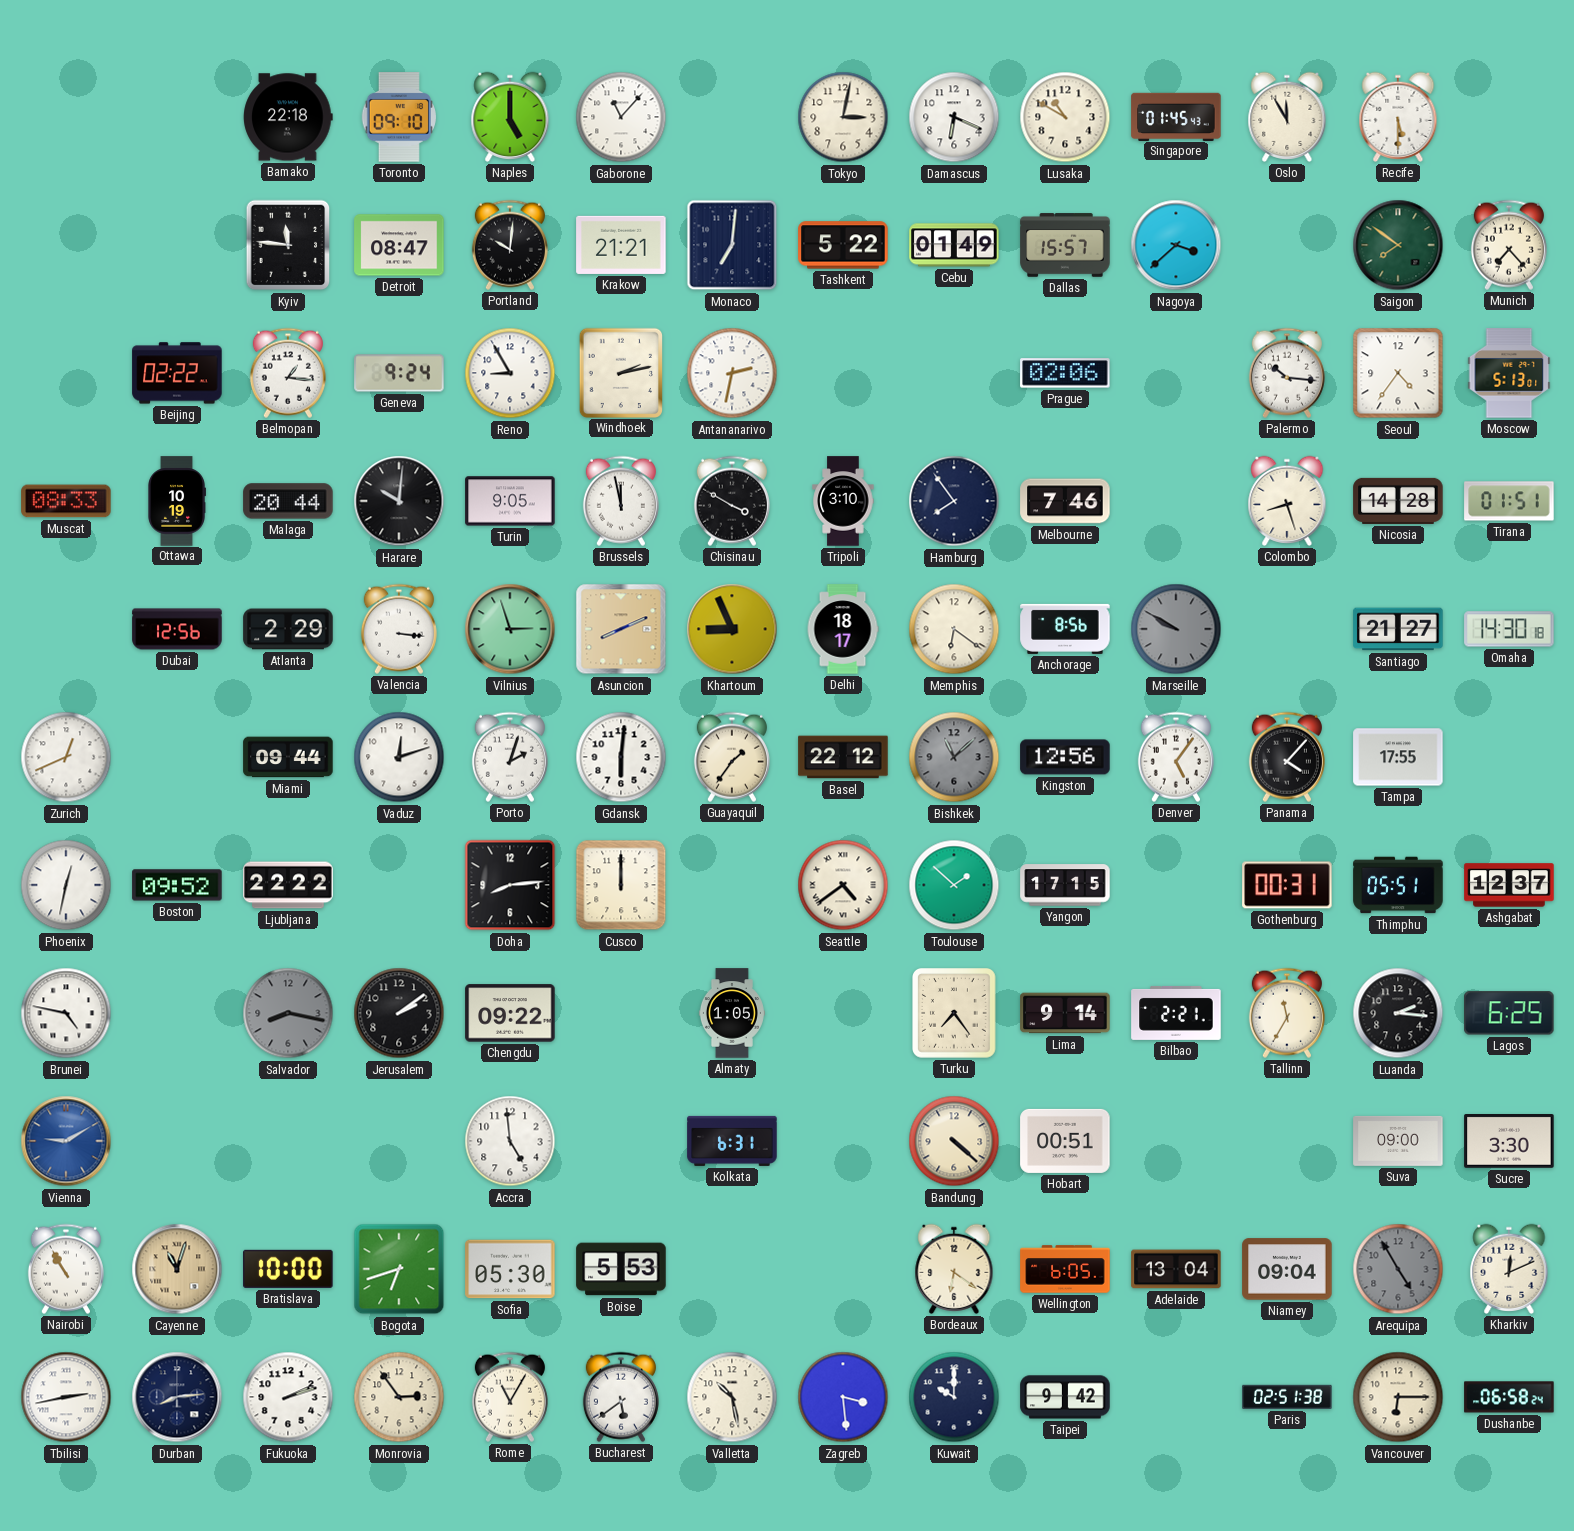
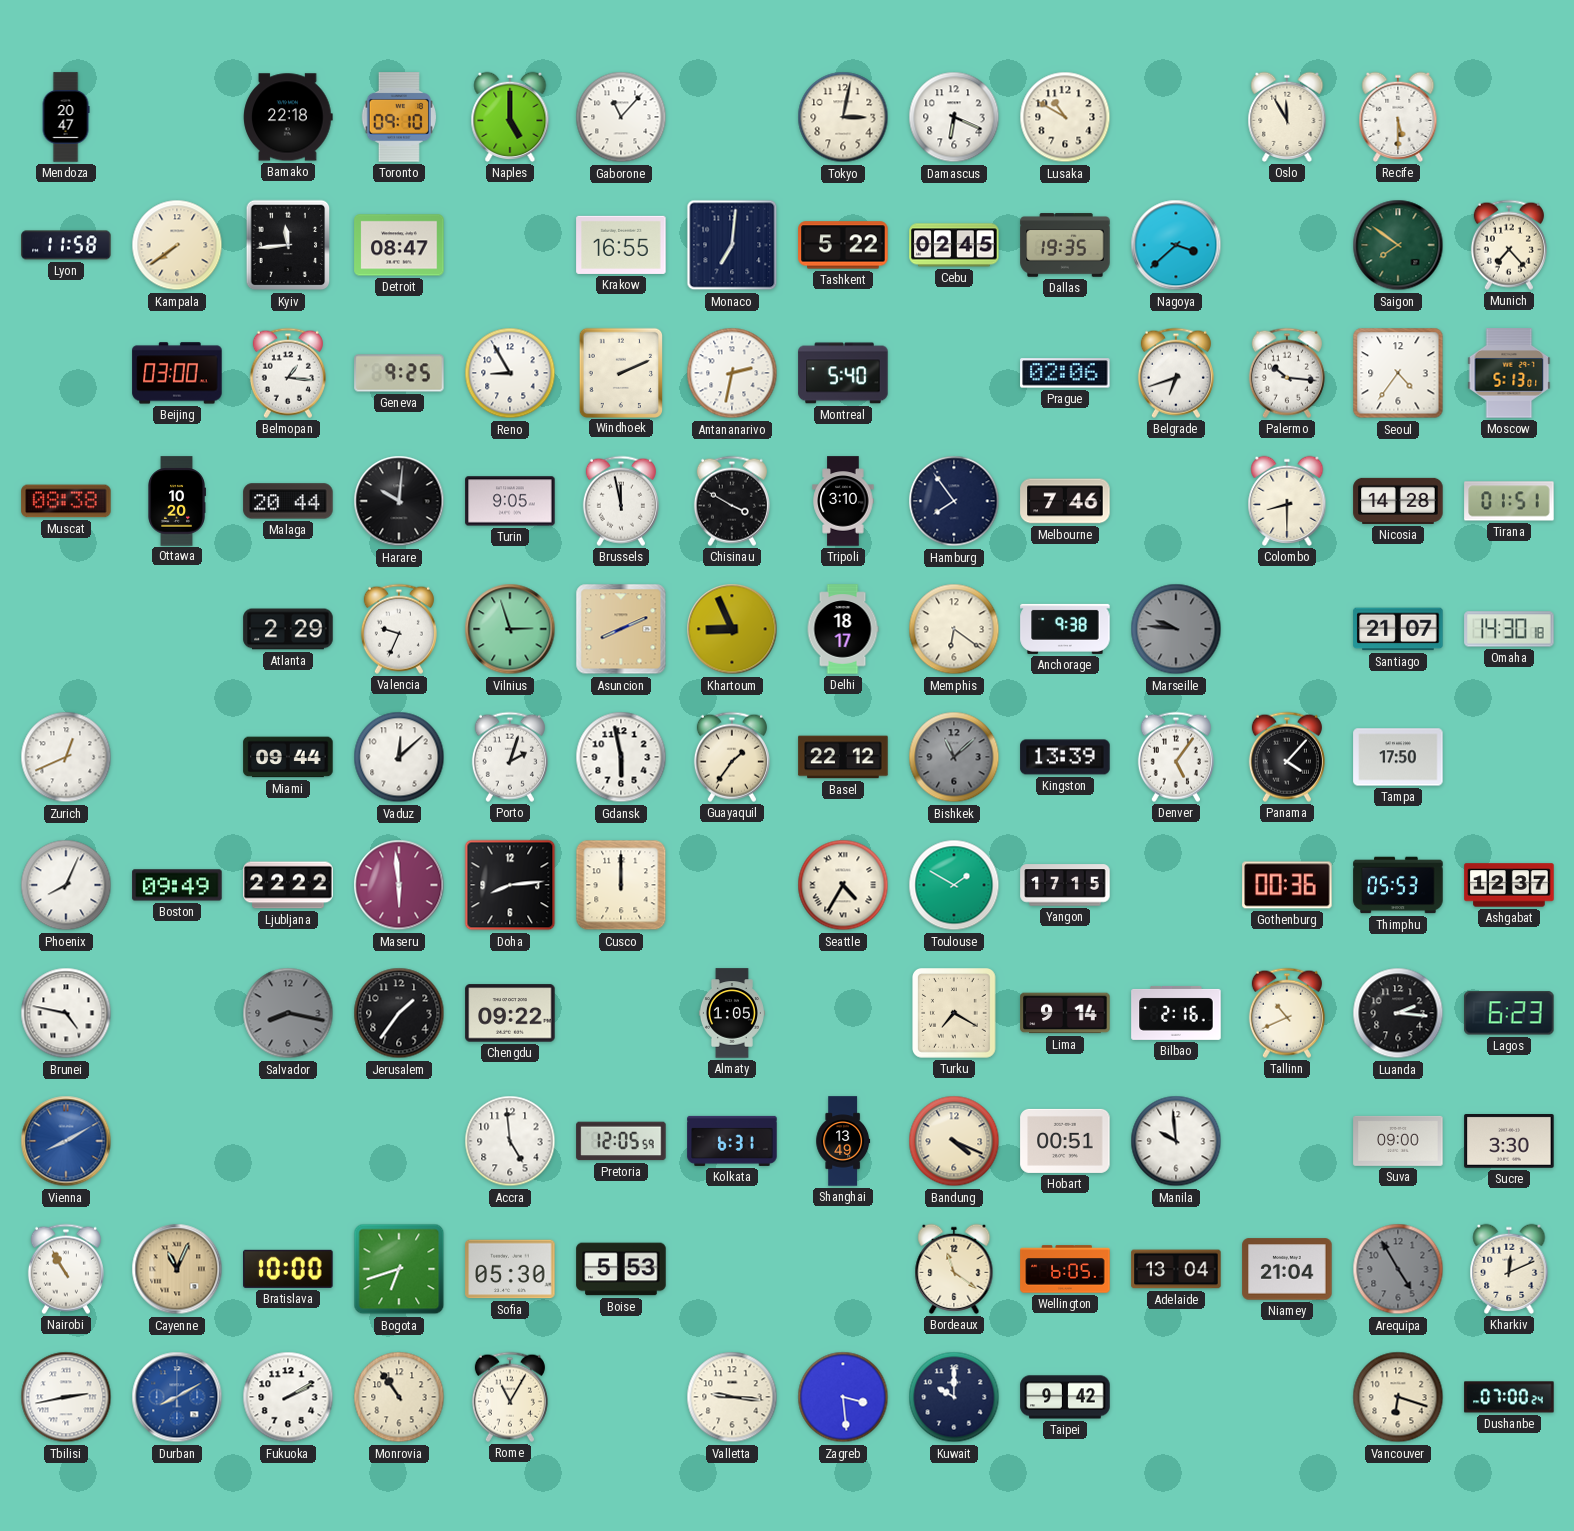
Mendoza: none -> 20:47 (66, 117)
Singapore: 01:45 -> none (1176, 116)
Lyon: none -> 11:58 (66, 245)
Kampala: none -> 7:39 (177, 245)
Kyiv: 11:46 -> 11:44 (288, 245)
Portland: 10:01 -> none (510, 245)
Krakow: 21:21 -> 16:55 (621, 245)
Cebu: 01:49 -> 02:45 (954, 245)
Dallas: 15:57 -> 19:35 (1065, 245)
Beijing: 02:22 -> 03:00 (177, 373)
Geneva: 9:24 -> 9:25 (399, 373)
Windhoek: 2:13 -> 2:11 (620, 372)
Montreal: none -> 5:40 (843, 373)
Belgrade: none -> 6:42 (1176, 373)
Muscat: 08:33 -> 08:38 (66, 501)
Ottawa: 10:19 -> 10:20 (177, 501)
Colombo: 8:27 -> 8:30 (1287, 501)
Dubai: 12:56 -> none (177, 629)
Valencia: 3:16 -> 9:34 (399, 629)
Anchorage: 8:56 -> 9:38 (1065, 629)
Marseille: 9:50 -> 9:46 (1176, 629)
Santiago: 21:27 -> 21:07 (1398, 629)
Vaduz: 12:12 -> 12:08 (399, 757)
Gdansk: 6:01 -> 5:58 (621, 757)
Kingston: 12:56 -> 13:39 (1065, 757)
Tampa: 17:55 -> 17:50 (1398, 757)
Phoenix: 12:32 -> 8:04 (66, 885)
Boston: 09:52 -> 09:49 (177, 885)
Maseru: none -> 5:59 (399, 885)
Seattle: 4:39 -> 4:35 (843, 885)
Toulouse: 1:52 -> 1:50 (954, 885)
Gothenburg: 00:31 -> 00:36 (1287, 885)
Thimphu: 05:51 -> 05:53 (1398, 885)
Jerusalem: 2:09 -> 1:36 (399, 1013)
Turku: 7:24 -> 7:20 (955, 1014)
Bilbao: 2:21 -> 2:16 (1176, 1013)
Tallinn: 11:35 -> 10:41 (1287, 1013)
Lagos: 6:25 -> 6:23 (1509, 1013)
Vienna: 9:10 -> 8:10 (66, 1141)
Pretoria: none -> 12:05 (621, 1141)
Shanghai: none -> 13:49 (843, 1141)
Bandung: 4:22 -> 4:19 (954, 1141)
Manila: none -> 9:59 (1176, 1141)
Cayenne: 11:03 -> 11:04 (177, 1269)
Bordeaux: 6:21 -> 11:21 (954, 1269)
Niamey: 09:04 -> 21:04 (1287, 1269)
Durban: 8:14 -> 8:10 (177, 1397)
Durban dial: navy -> blue (177, 1397)
Fukuoka: 2:12 -> 2:10 (288, 1397)
Monrovia: 2:54 -> 10:54 (399, 1397)
Bucharest: 5:39 -> none (621, 1397)
Valletta: 10:28 -> 9:16 (732, 1397)
Paris: 02:51 -> none (1287, 1397)
Vancouver: 6:15 -> 6:18 (1398, 1397)
Dushanbe: 06:58 -> 07:00 (1509, 1397)
